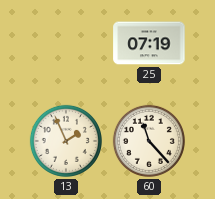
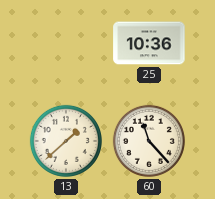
25: 07:19 -> 10:36 (149, 43)
13: 1:56 -> 1:38 (66, 141)
